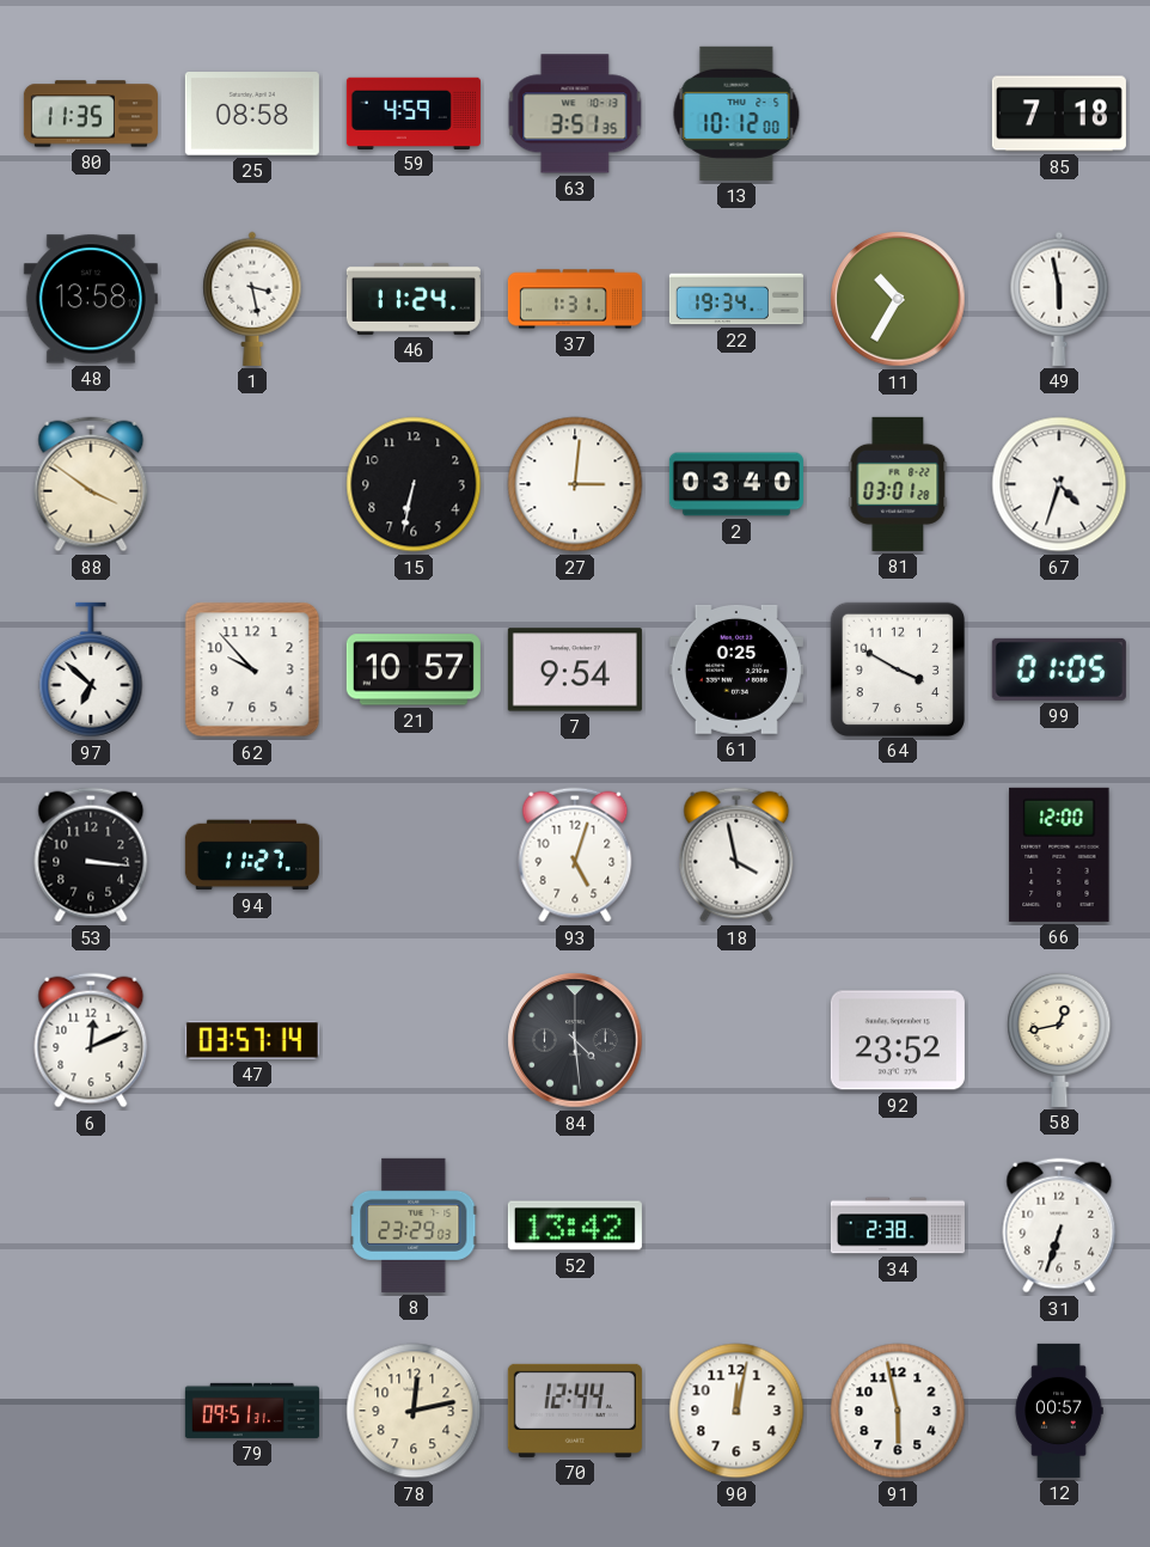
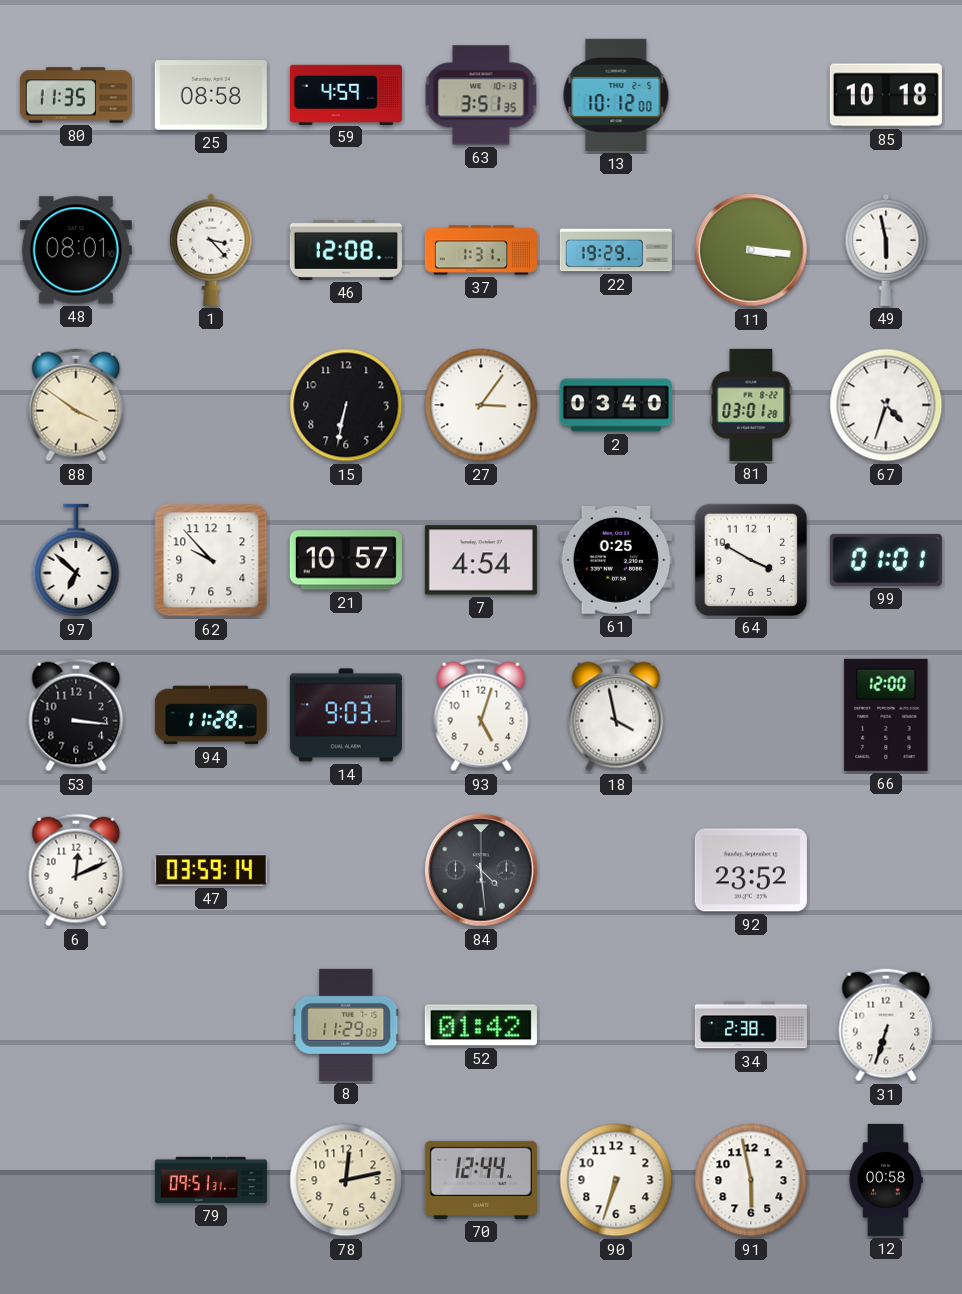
85: 7:18 -> 10:18 (886, 95)
48: 13:58 -> 08:01 (76, 250)
1: 3:28 -> 3:23 (211, 250)
46: 11:24 -> 12:08 (346, 250)
22: 19:34 -> 19:29 (616, 250)
11: 10:35 -> 3:16 (751, 250)
27: 3:01 -> 3:06 (481, 405)
7: 9:54 -> 4:54 (481, 560)
99: 01:05 -> 01:01 (886, 560)
94: 11:27 -> 11:28 (211, 715)
14: none -> 9:03 (346, 715)
47: 03:57 -> 03:59 (211, 870)
58: 12:43 -> none (1059, 1039)
8: 23:29 -> 11:29 (346, 1025)
52: 13:42 -> 01:42 (481, 1025)
90: 12:02 -> 6:33 (616, 1180)
12: 00:57 -> 00:58 (886, 1180)
